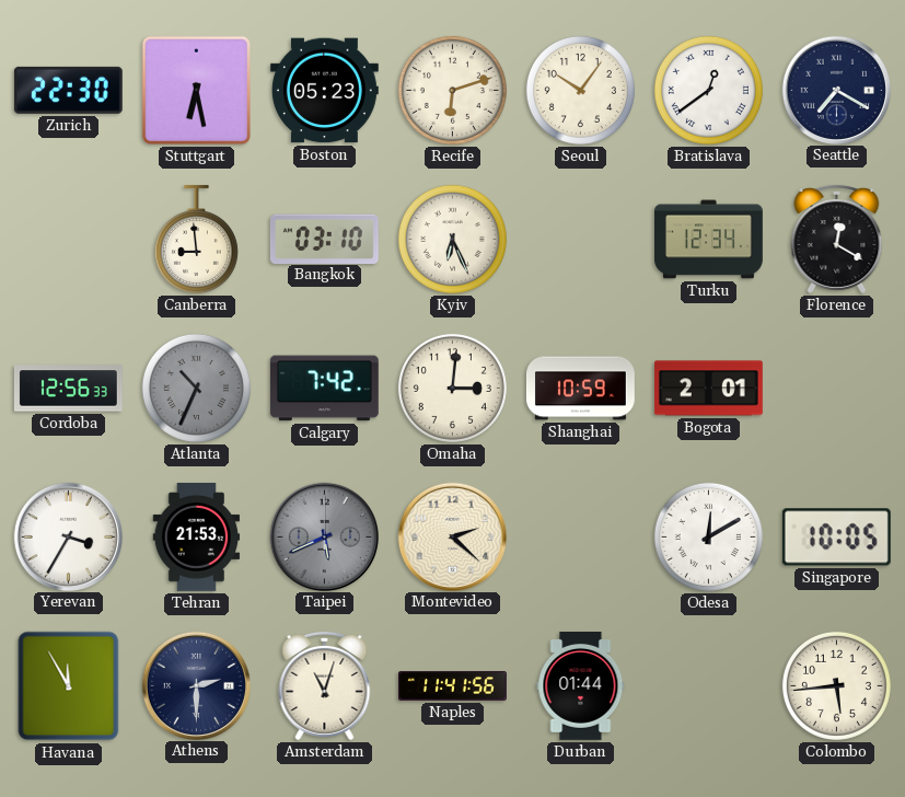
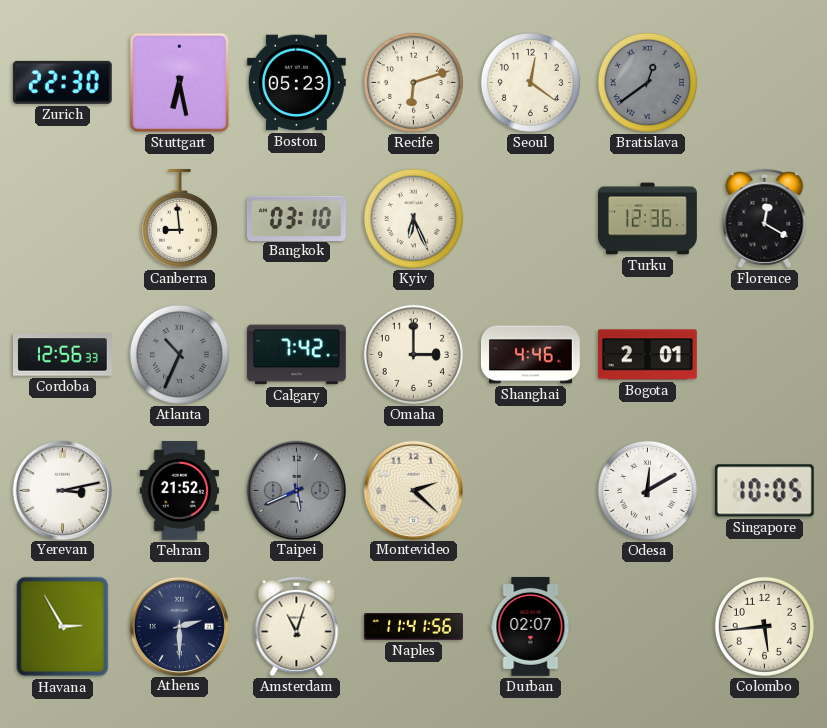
Seoul: 10:06 -> 12:21 (530, 82)
Bratislava dial: white -> grey (647, 82)
Seattle: 7:20 -> none (836, 90)
Turku: 12:34 -> 12:36 (648, 219)
Omaha: 3:01 -> 3:00 (413, 354)
Shanghai: 10:59 -> 4:46 (530, 355)
Yerevan: 3:35 -> 3:13 (62, 490)
Tehran: 21:53 -> 21:52 (180, 490)
Havana: 11:55 -> 2:55 (63, 627)
Durban: 01:44 -> 02:07 (531, 626)
